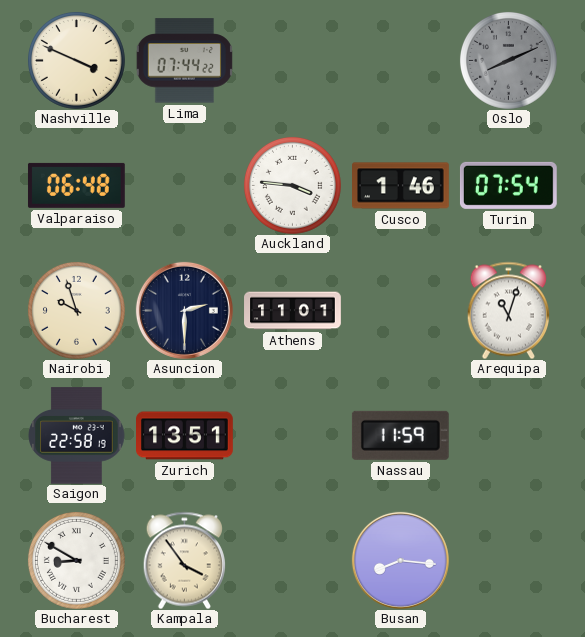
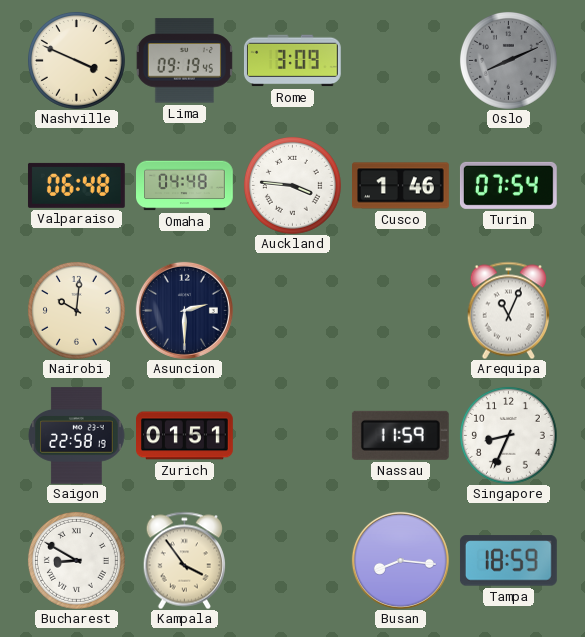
Lima: 07:44 -> 09:19 (184, 61)
Rome: none -> 3:09 (293, 61)
Omaha: none -> 04:48 (185, 186)
Nairobi: 9:57 -> 10:01 (76, 310)
Athens: 11:01 -> none (293, 311)
Arequipa: 11:03 -> 11:04 (508, 310)
Zurich: 13:51 -> 01:51 (185, 436)
Singapore: none -> 8:34 (508, 435)
Tampa: none -> 18:59 (508, 561)
